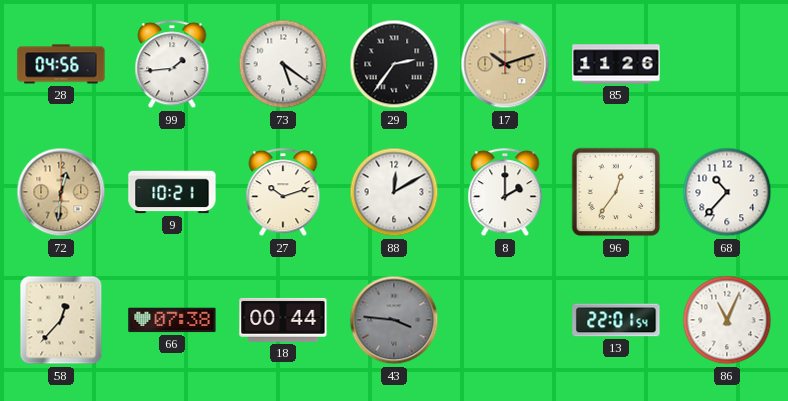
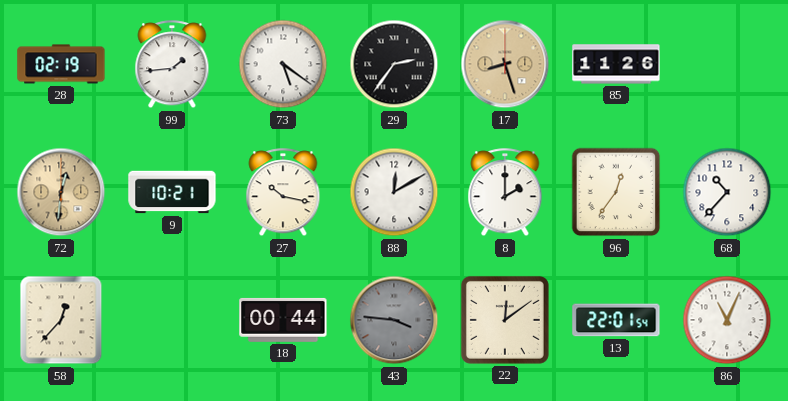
28: 04:56 -> 02:19 (61, 64)
17: 10:12 -> 8:27 (505, 64)
27: 10:12 -> 10:17 (283, 193)
66: 07:38 -> none (172, 320)
22: none -> 12:09 (505, 320)
